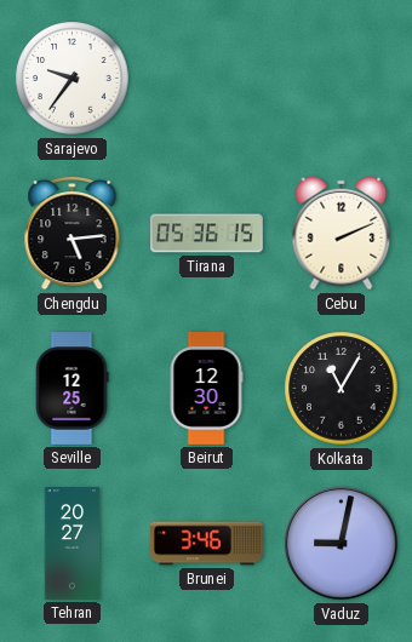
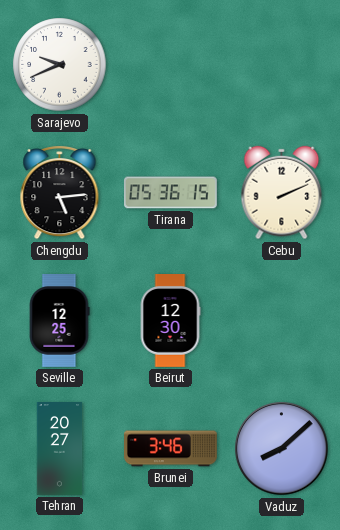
Sarajevo: 9:36 -> 9:41 (60, 65)
Kolkata: 11:05 -> none (342, 389)
Vaduz: 9:02 -> 8:08 (282, 449)
